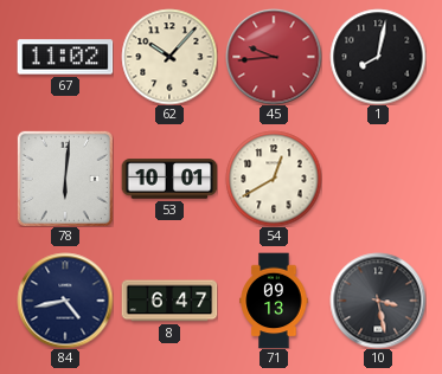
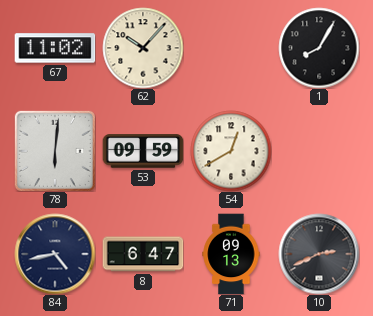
45: 9:44 -> none (274, 57)
1: 8:02 -> 8:05 (319, 48)
53: 10:01 -> 09:59 (143, 151)
10: 3:28 -> 2:41 (319, 254)
